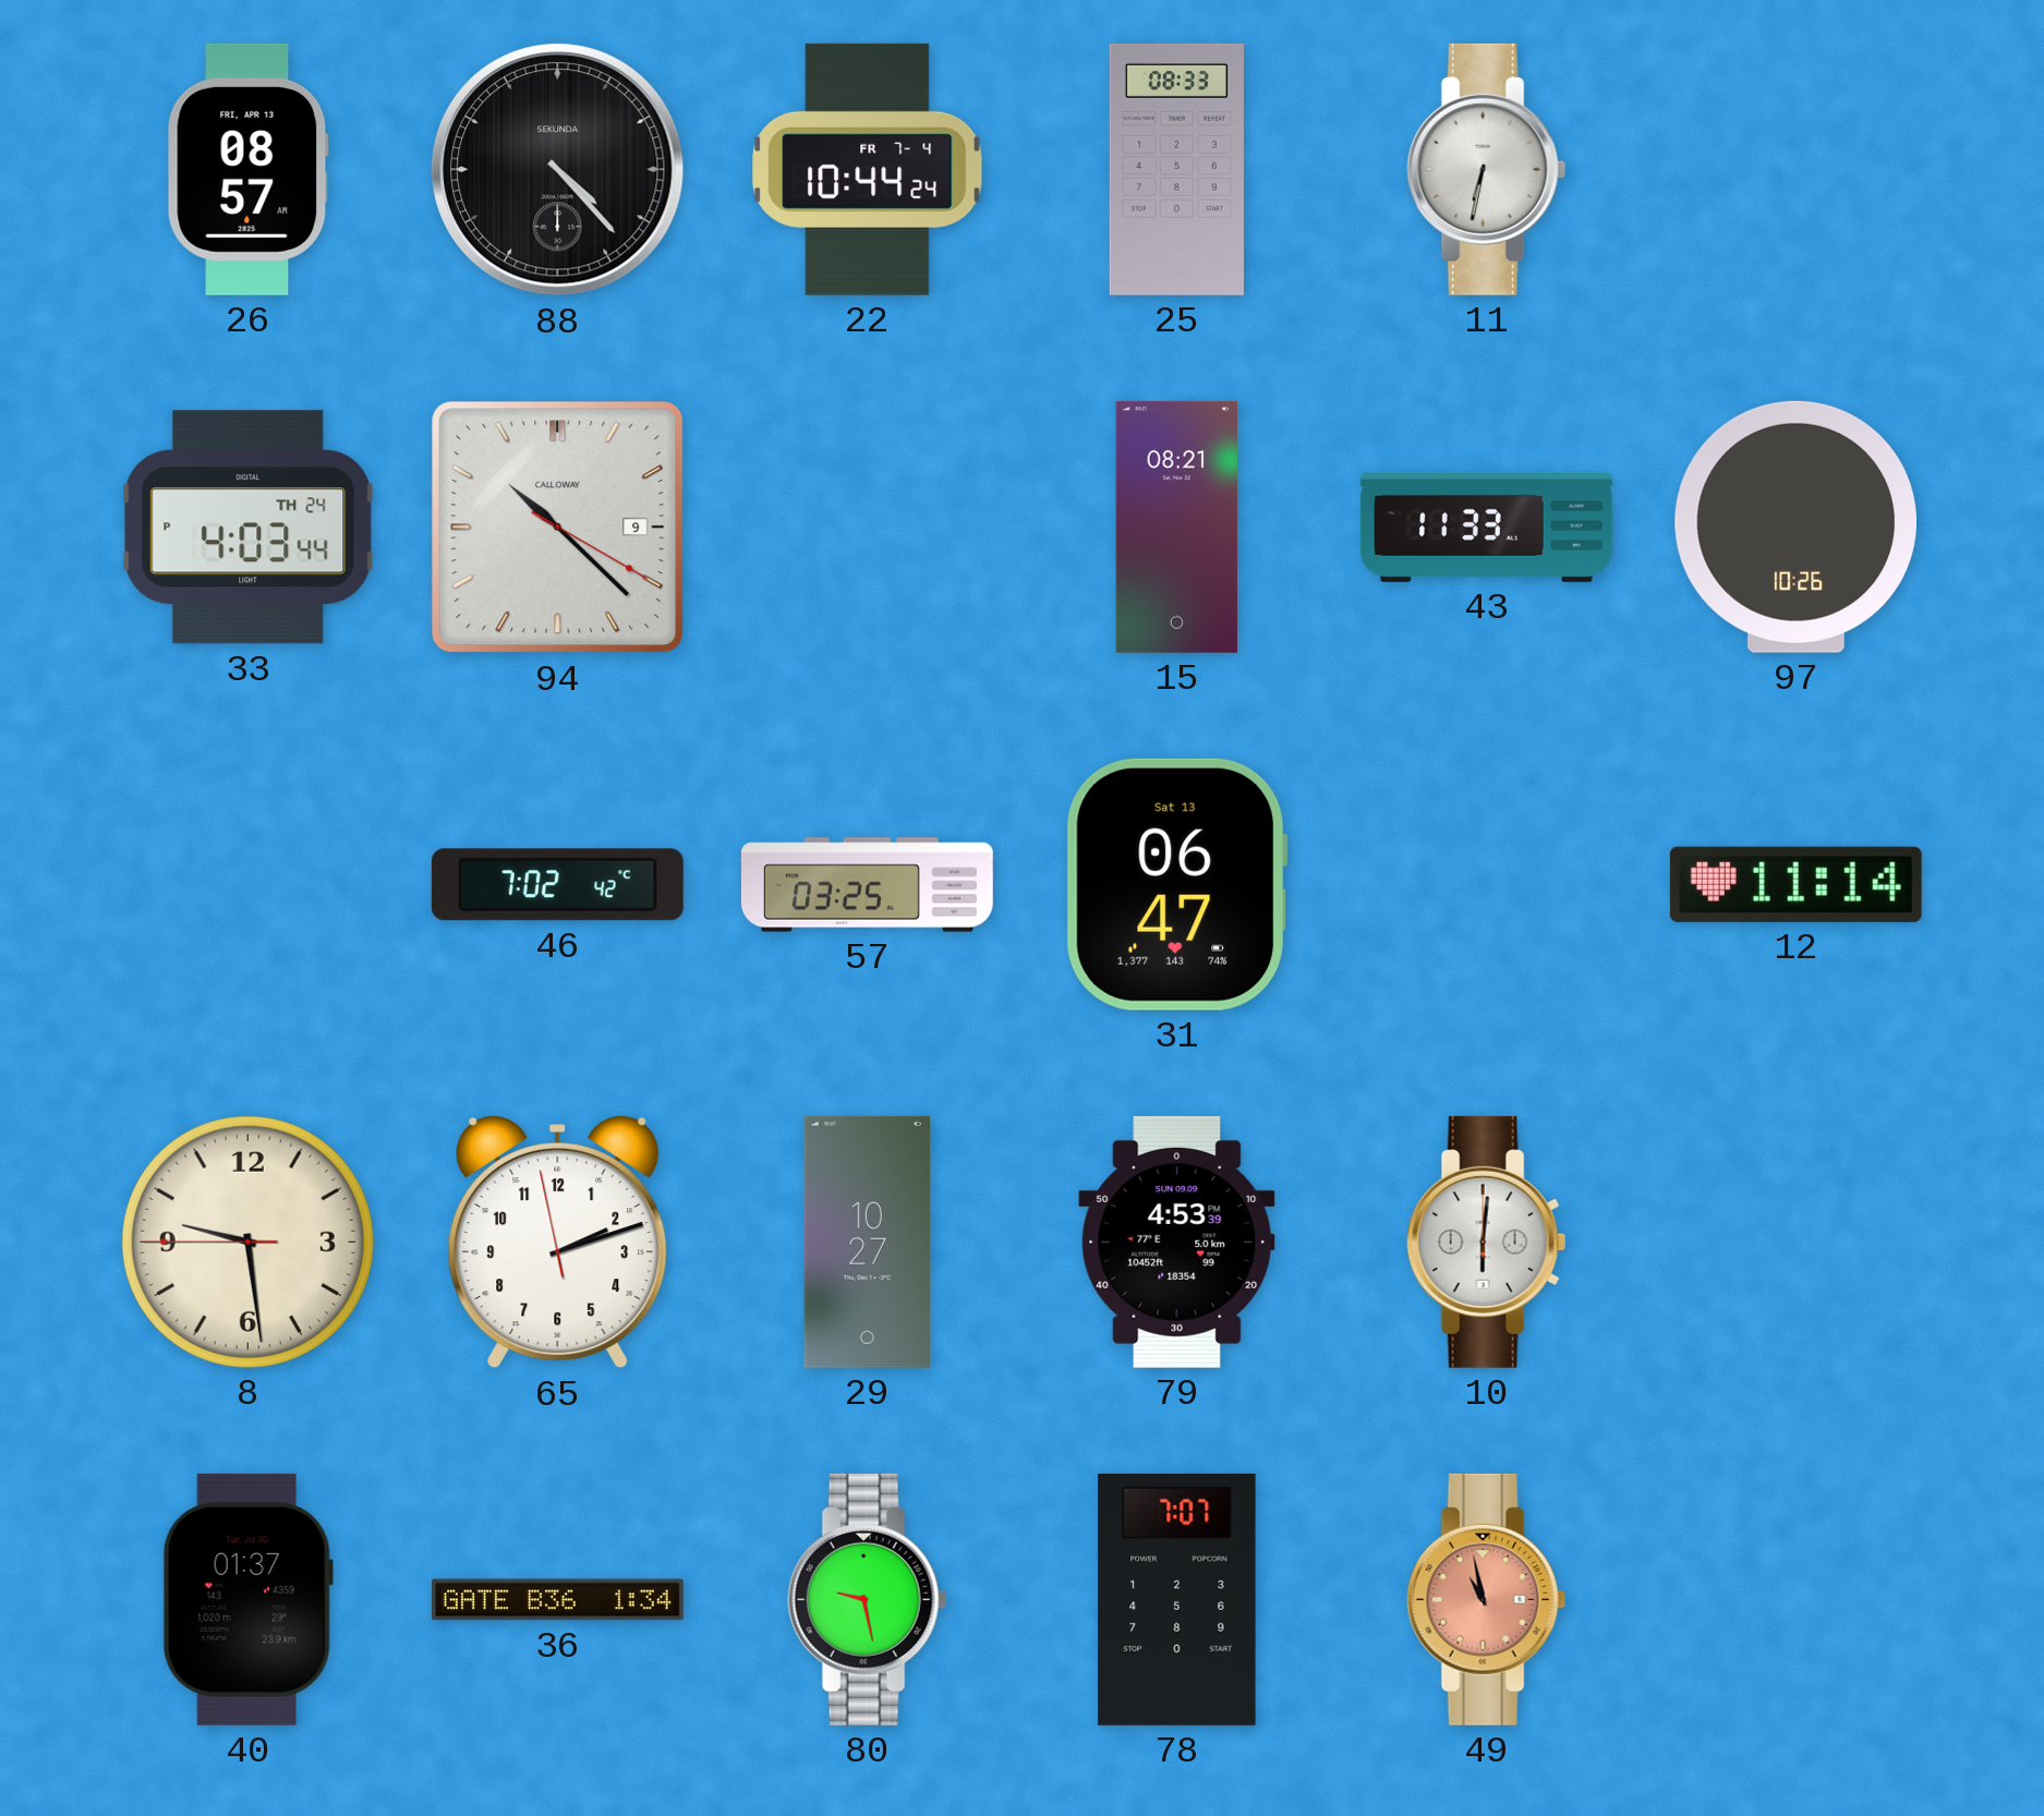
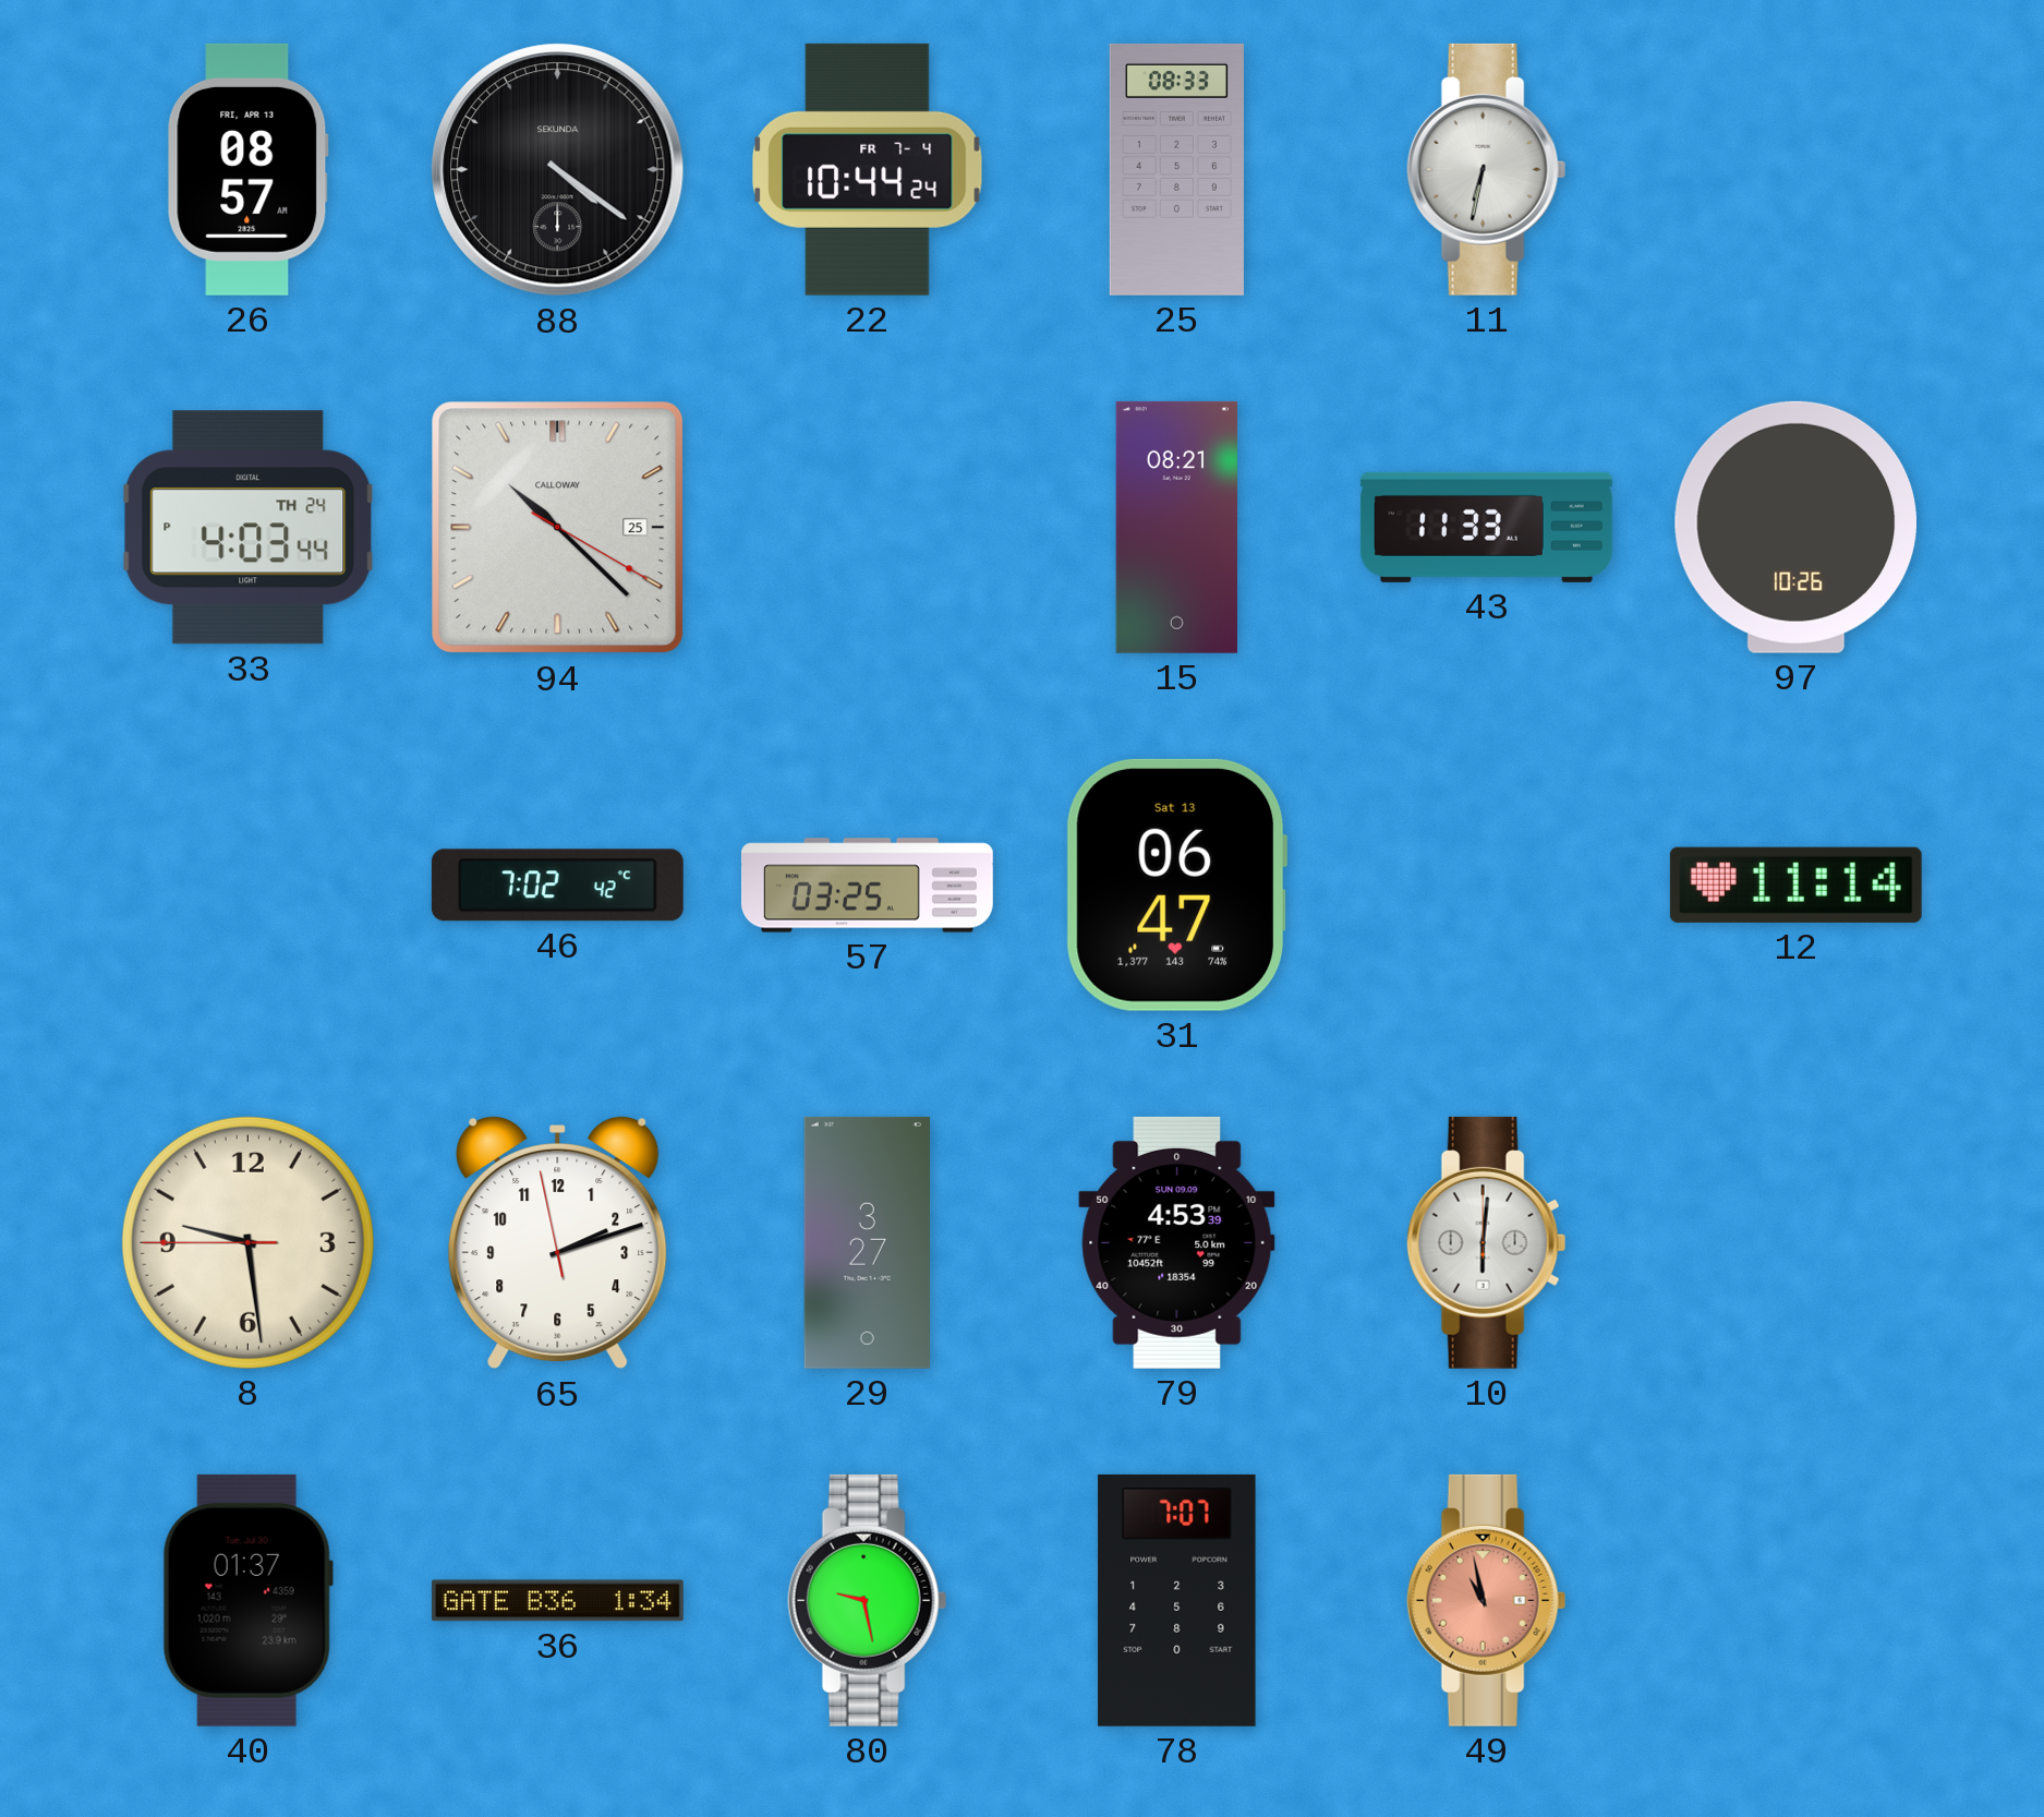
88: 4:23 -> 4:21 (558, 170)
94 date: 9 -> 25 (558, 528)
29: 10:27 -> 3:27 (867, 1242)
